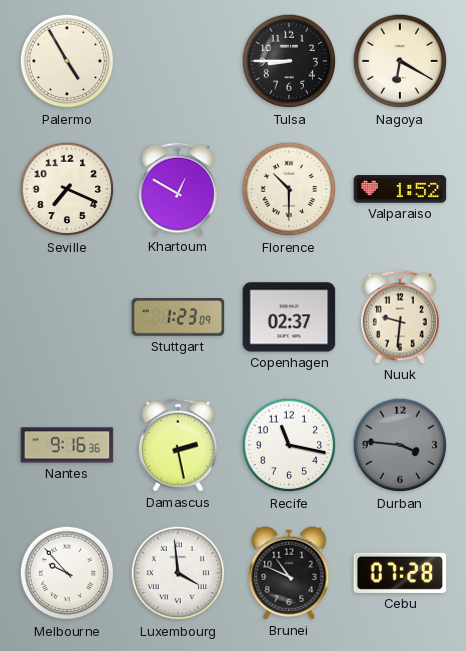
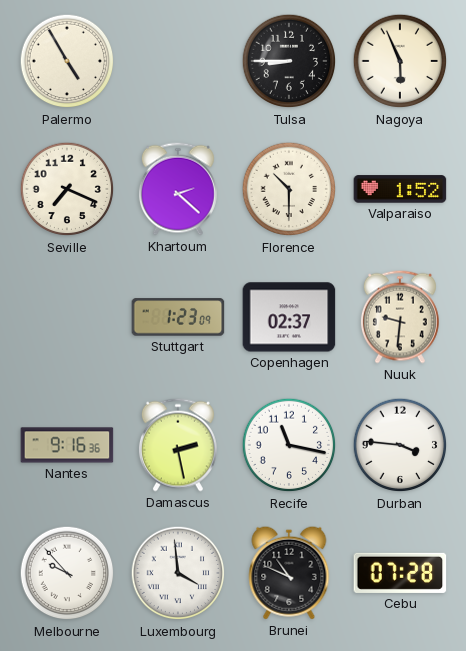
Nagoya: 6:20 -> 5:56 (400, 61)
Khartoum: 12:50 -> 2:22 (178, 189)
Durban dial: grey -> white (400, 445)
